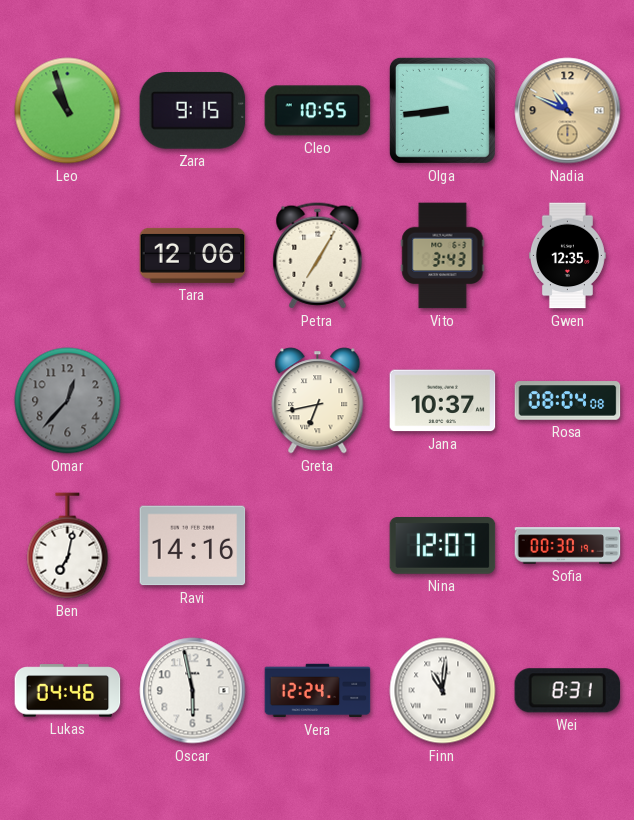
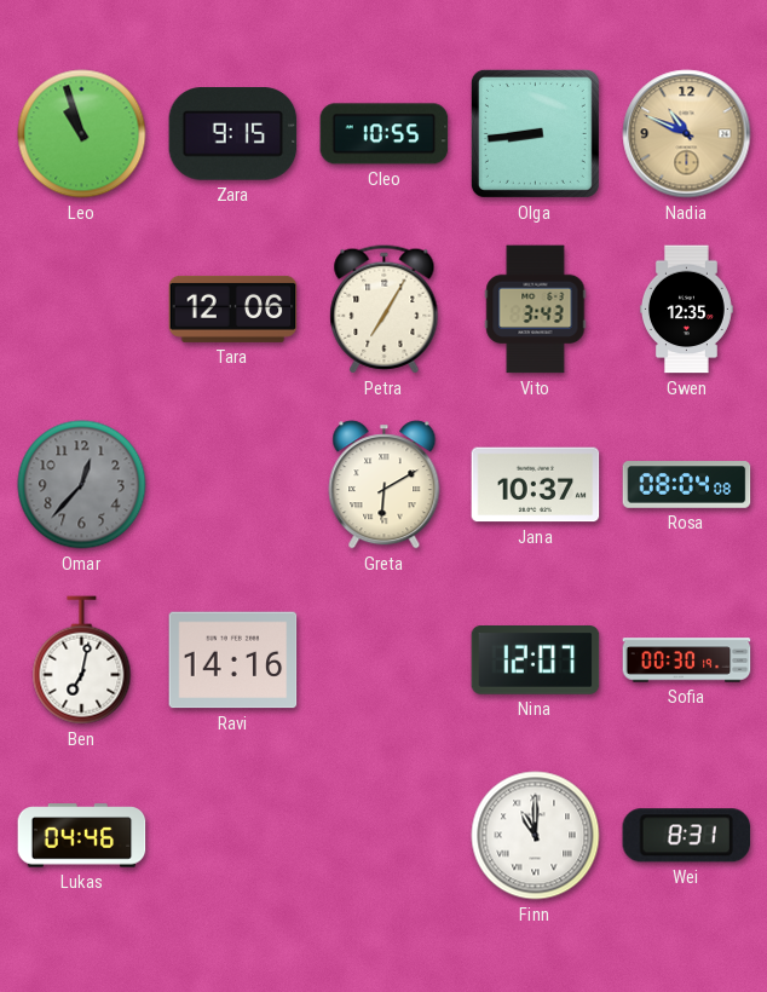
Greta: 6:43 -> 6:10 (385, 485)
Oscar: 5:58 -> none (193, 691)
Vera: 12:24 -> none (318, 691)
Finn: 11:01 -> 11:00 (536, 836)
